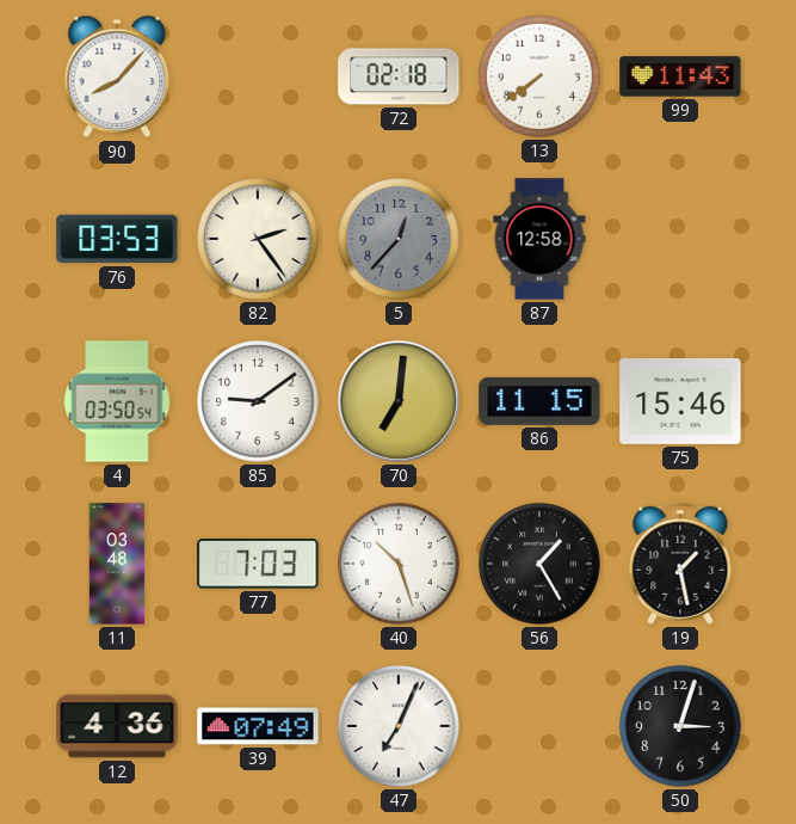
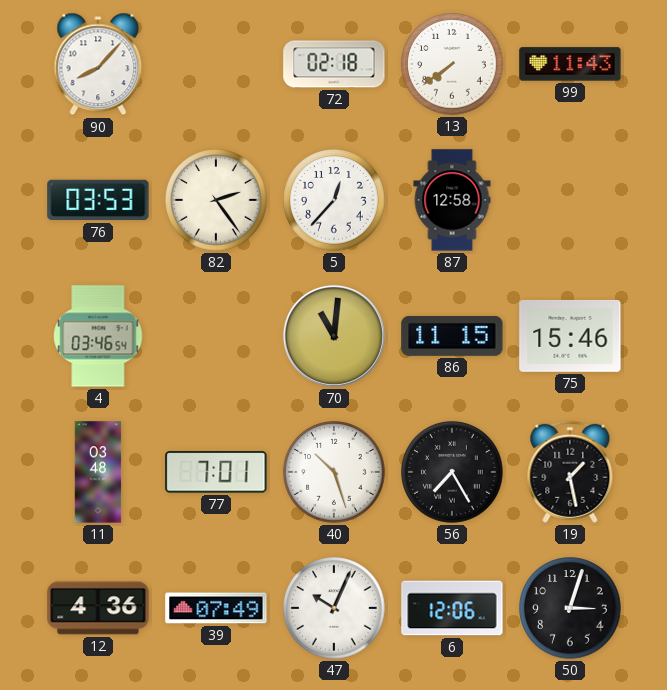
5 dial: grey -> white (334, 200)
4: 03:50 -> 03:46 (98, 336)
85: 9:09 -> none (258, 401)
70: 7:01 -> 11:01 (334, 336)
77: 7:03 -> 7:01 (216, 472)
56: 1:25 -> 7:25 (452, 472)
47: 7:04 -> 10:04 (334, 608)
6: none -> 12:06 (452, 608)
